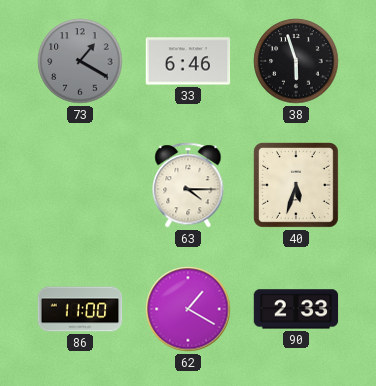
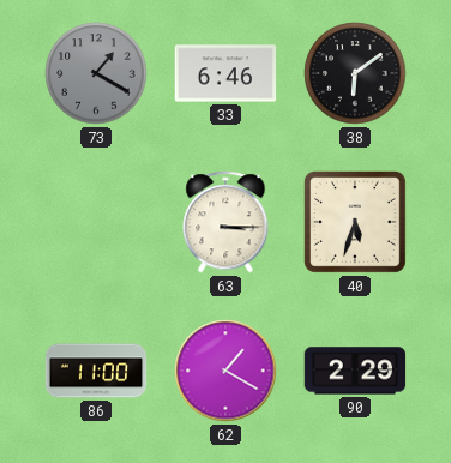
38: 5:57 -> 6:09 (355, 73)
63: 4:15 -> 3:15 (225, 222)
90: 2:33 -> 2:29 (355, 371)
